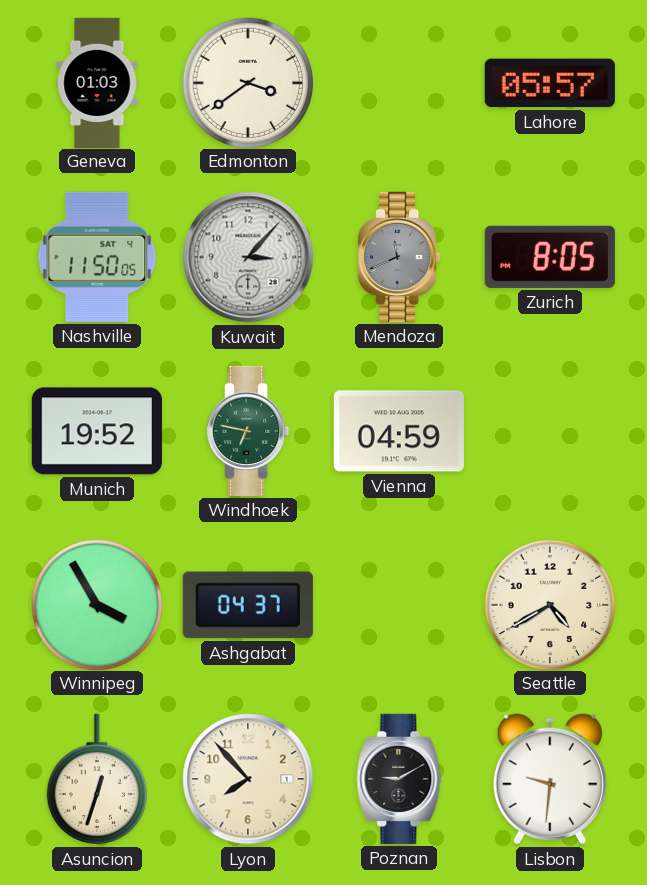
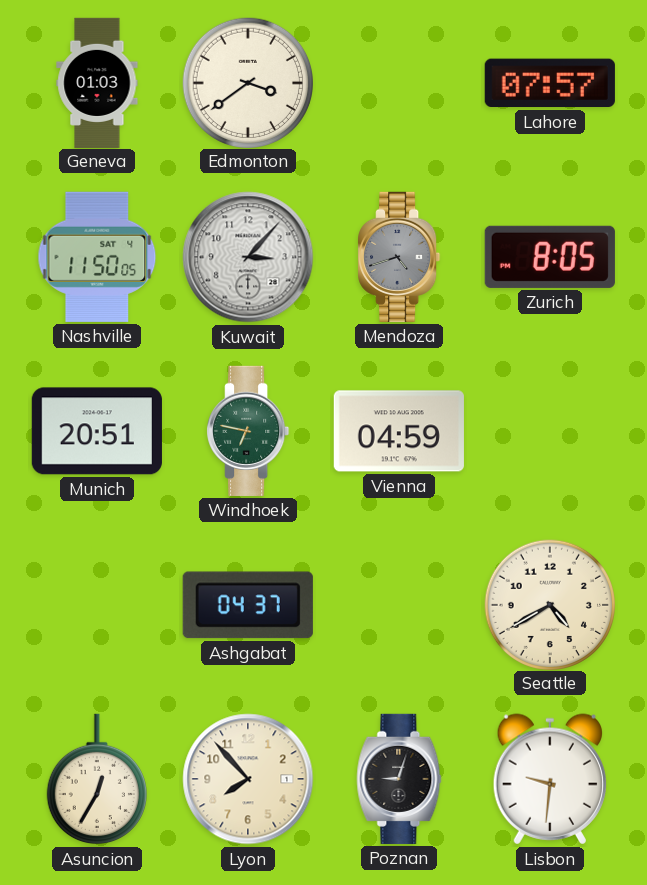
Lahore: 05:57 -> 07:57 (550, 83)
Mendoza: 11:41 -> 4:42 (399, 257)
Munich: 19:52 -> 20:51 (97, 431)
Winnipeg: 3:55 -> none (96, 604)
Asuncion: 12:33 -> 12:35 (97, 779)
Poznan: 9:10 -> 9:03 (399, 779)
